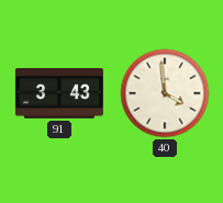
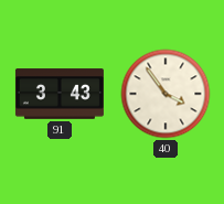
40: 3:59 -> 3:54 (166, 94)
